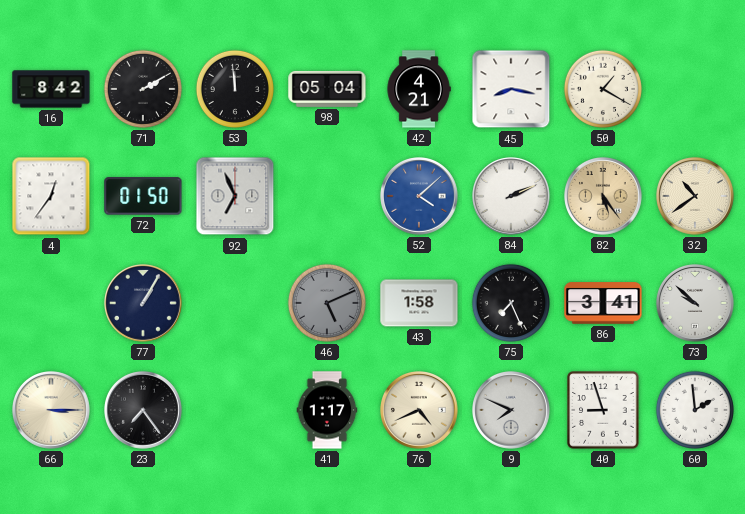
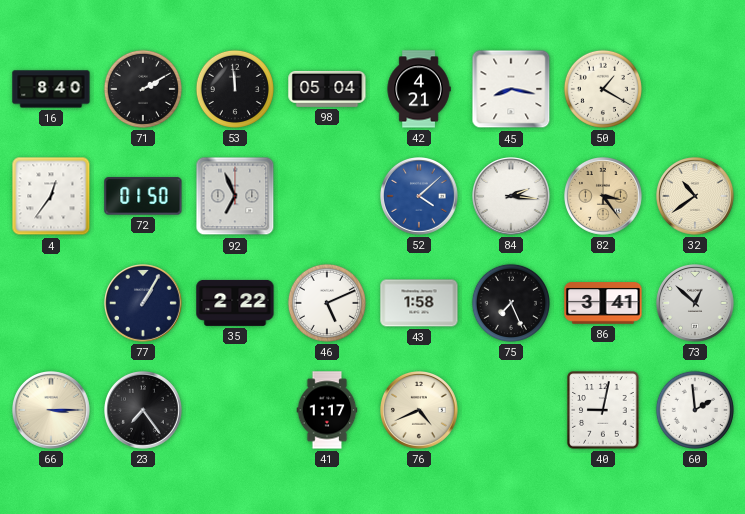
16: 8:42 -> 8:40 (51, 89)
84: 2:11 -> 2:16 (512, 197)
82: 5:24 -> 3:24 (604, 197)
35: none -> 2:22 (235, 303)
46 dial: grey -> white (327, 303)
73: 9:52 -> 12:52 (696, 304)
9: 7:49 -> none (512, 411)
40: 8:57 -> 9:02 (603, 410)
